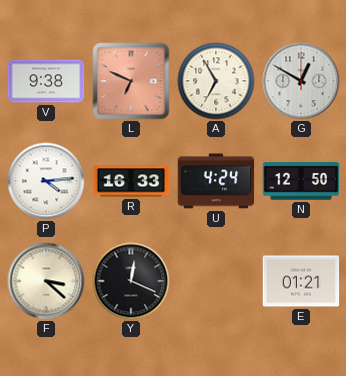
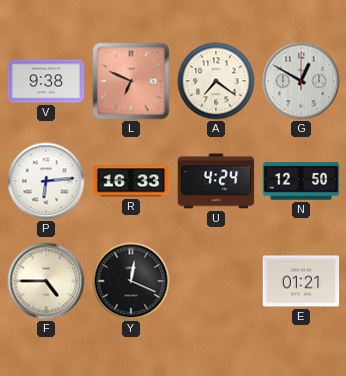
A: 6:55 -> 7:21 (216, 81)
P: 4:14 -> 6:14 (46, 181)
F: 3:22 -> 4:45 (46, 281)
